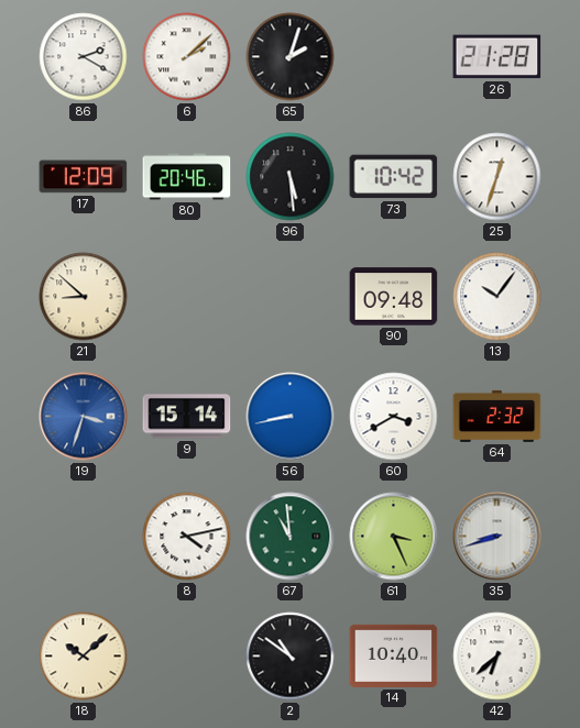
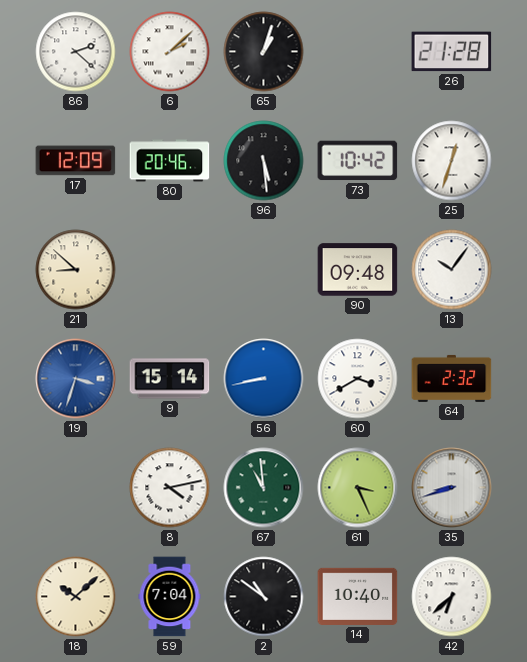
86: 2:20 -> 2:22 (76, 52)
65: 2:03 -> 1:03 (264, 52)
59: none -> 7:04 (170, 597)
